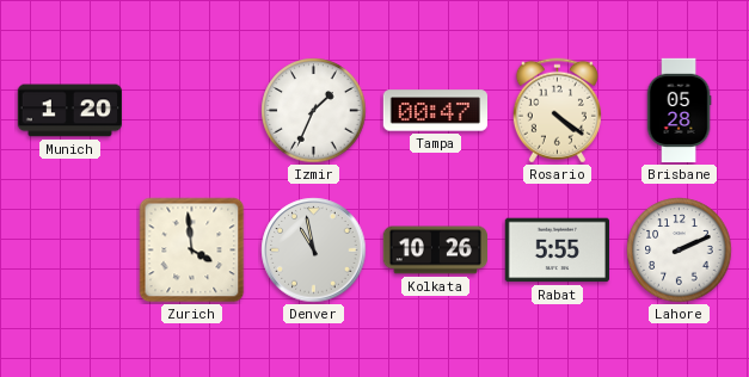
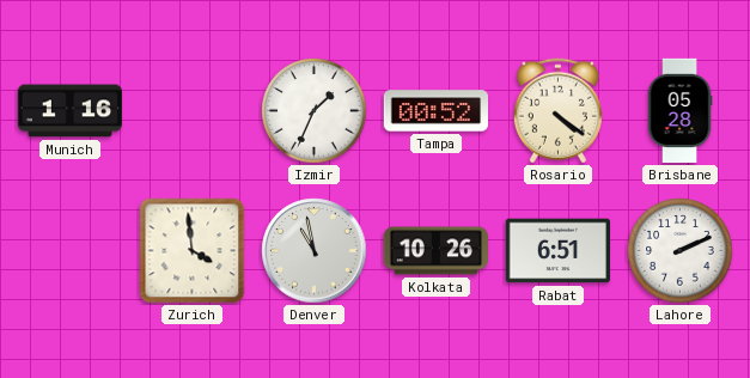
Munich: 1:20 -> 1:16 (69, 111)
Tampa: 00:47 -> 00:52 (435, 111)
Rabat: 5:55 -> 6:51 (557, 251)
